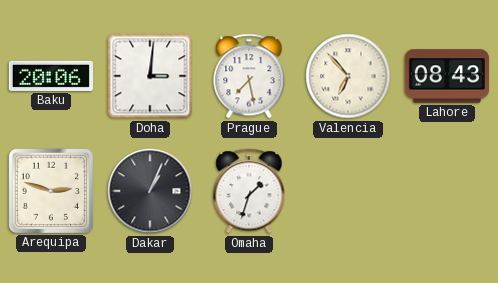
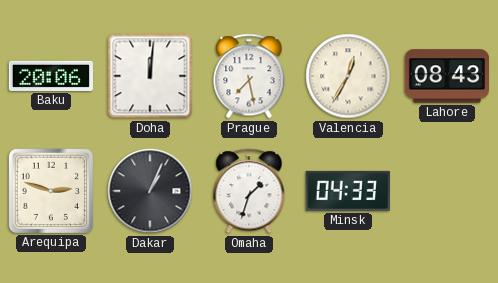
Doha: 3:01 -> 12:01 (150, 76)
Valencia: 6:53 -> 12:35 (348, 76)
Minsk: none -> 04:33 (348, 191)
